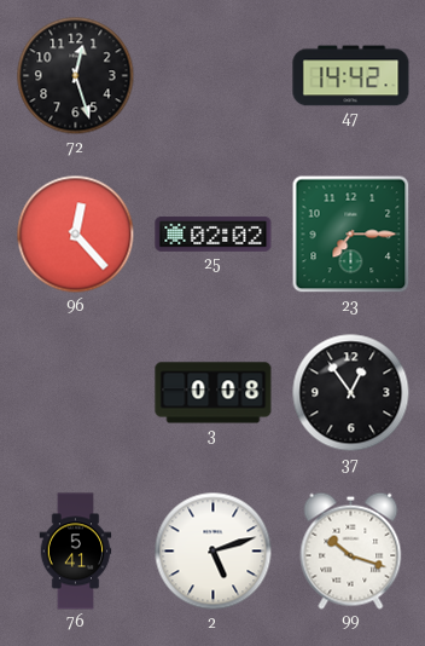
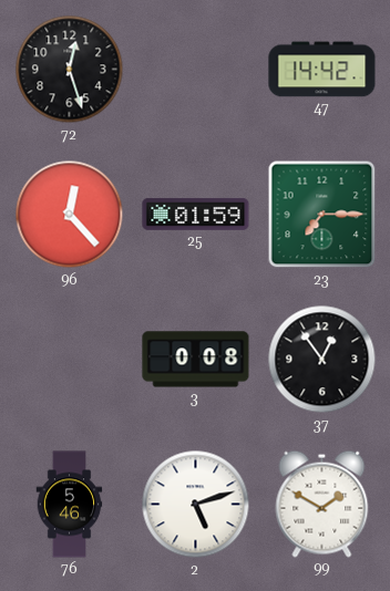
25: 02:02 -> 01:59 (196, 214)
76: 5:41 -> 5:46 (70, 505)
99: 10:18 -> 1:50 (322, 504)
